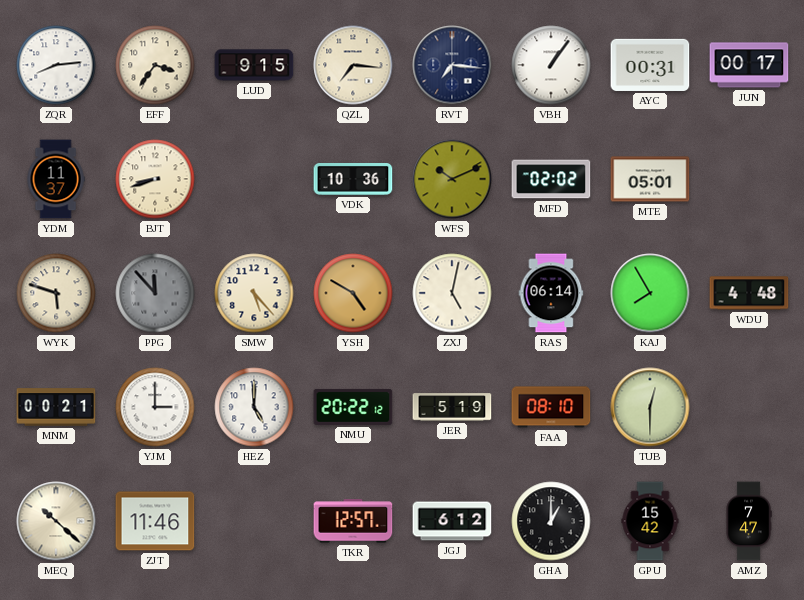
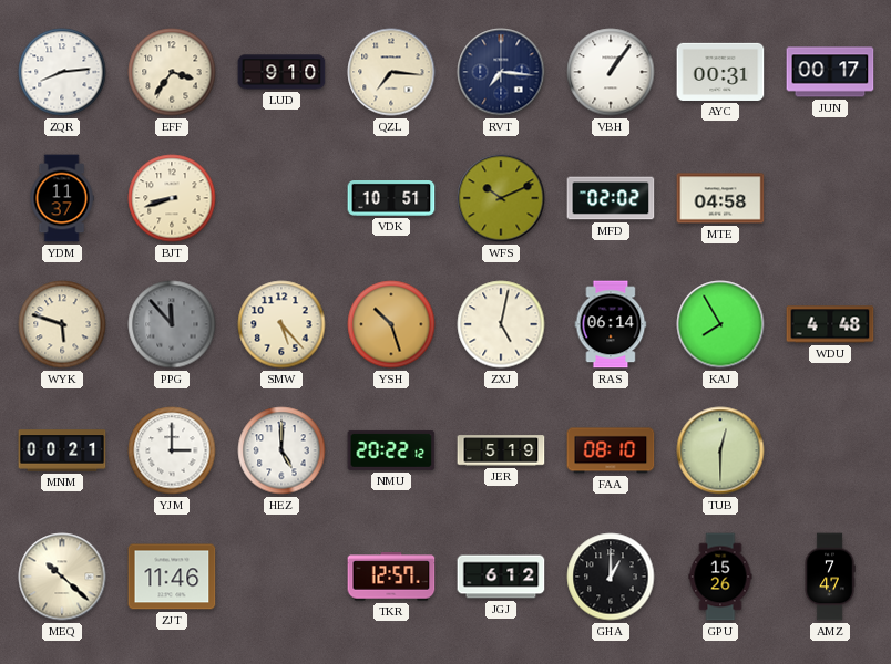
LUD: 9:15 -> 9:10 (281, 72)
VDK: 10:36 -> 10:51 (391, 199)
MTE: 05:01 -> 04:58 (720, 198)
YSH: 4:50 -> 10:27 (391, 324)
GPU: 15:42 -> 15:26 (720, 577)
